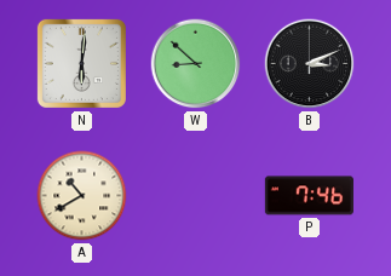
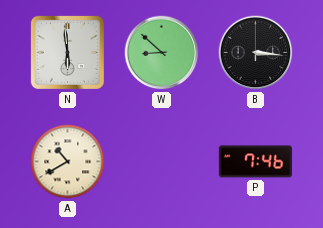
N: 6:01 -> 5:59 (67, 52)
B: 3:11 -> 3:16 (256, 53)
